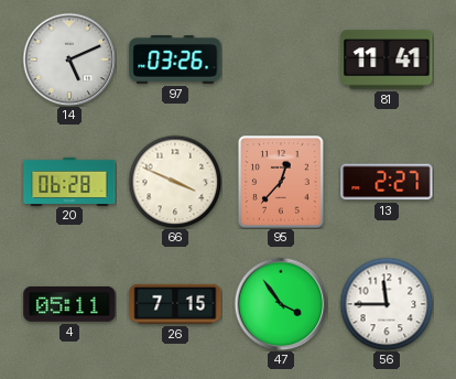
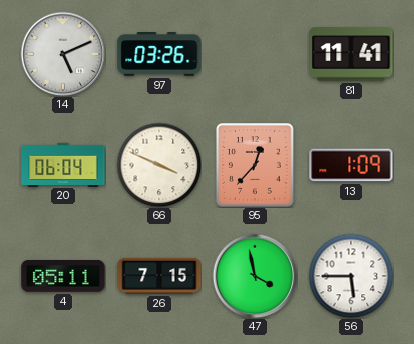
20: 06:28 -> 06:04 (63, 164)
13: 2:27 -> 1:09 (351, 165)
47: 3:54 -> 3:58 (255, 276)
56: 11:45 -> 5:45 (351, 276)
